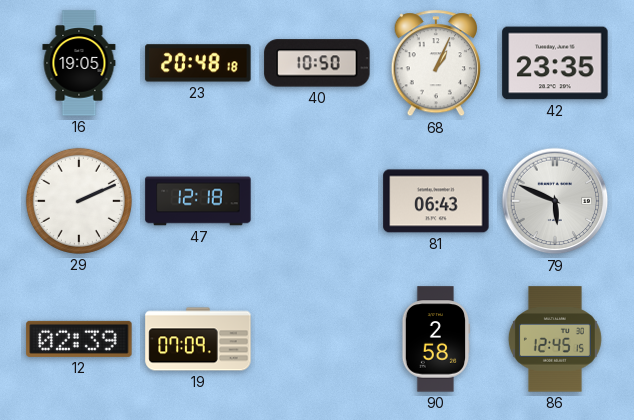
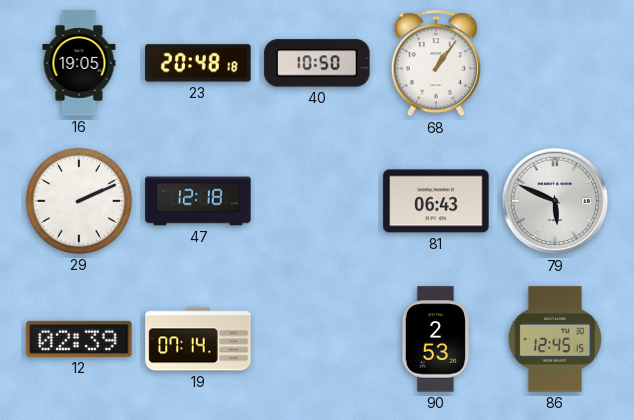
68: 1:04 -> 1:06 (435, 64)
42: 23:35 -> none (555, 63)
19: 07:09 -> 07:14 (198, 339)
90: 2:58 -> 2:53 (436, 339)
